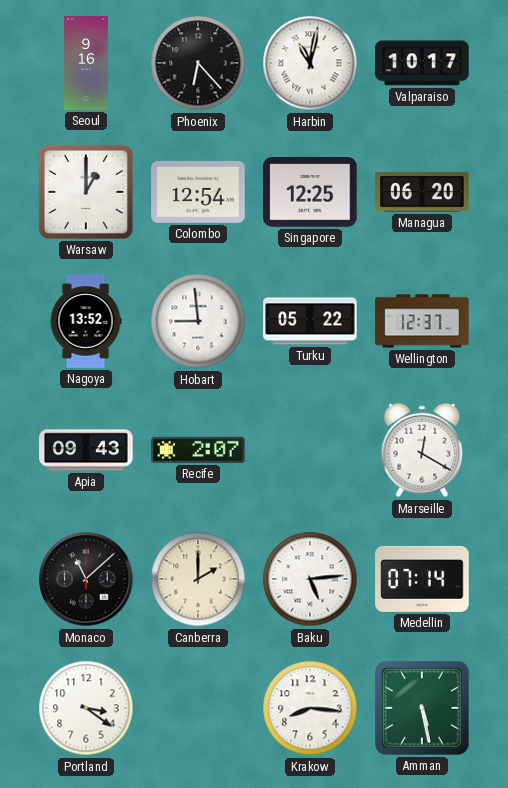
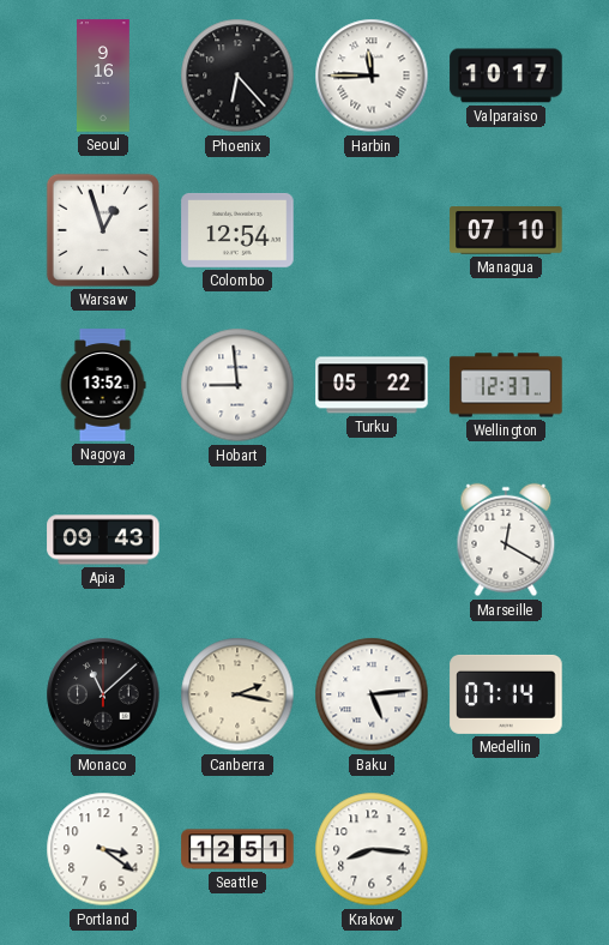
Harbin: 11:02 -> 11:45 (372, 76)
Warsaw: 1:00 -> 12:57 (103, 230)
Singapore: 12:25 -> none (310, 192)
Managua: 06:20 -> 07:10 (506, 230)
Recife: 2:07 -> none (198, 450)
Canberra: 2:00 -> 2:17 (237, 694)
Seattle: none -> 12:51 (237, 849)
Amman: 5:28 -> none (422, 708)
